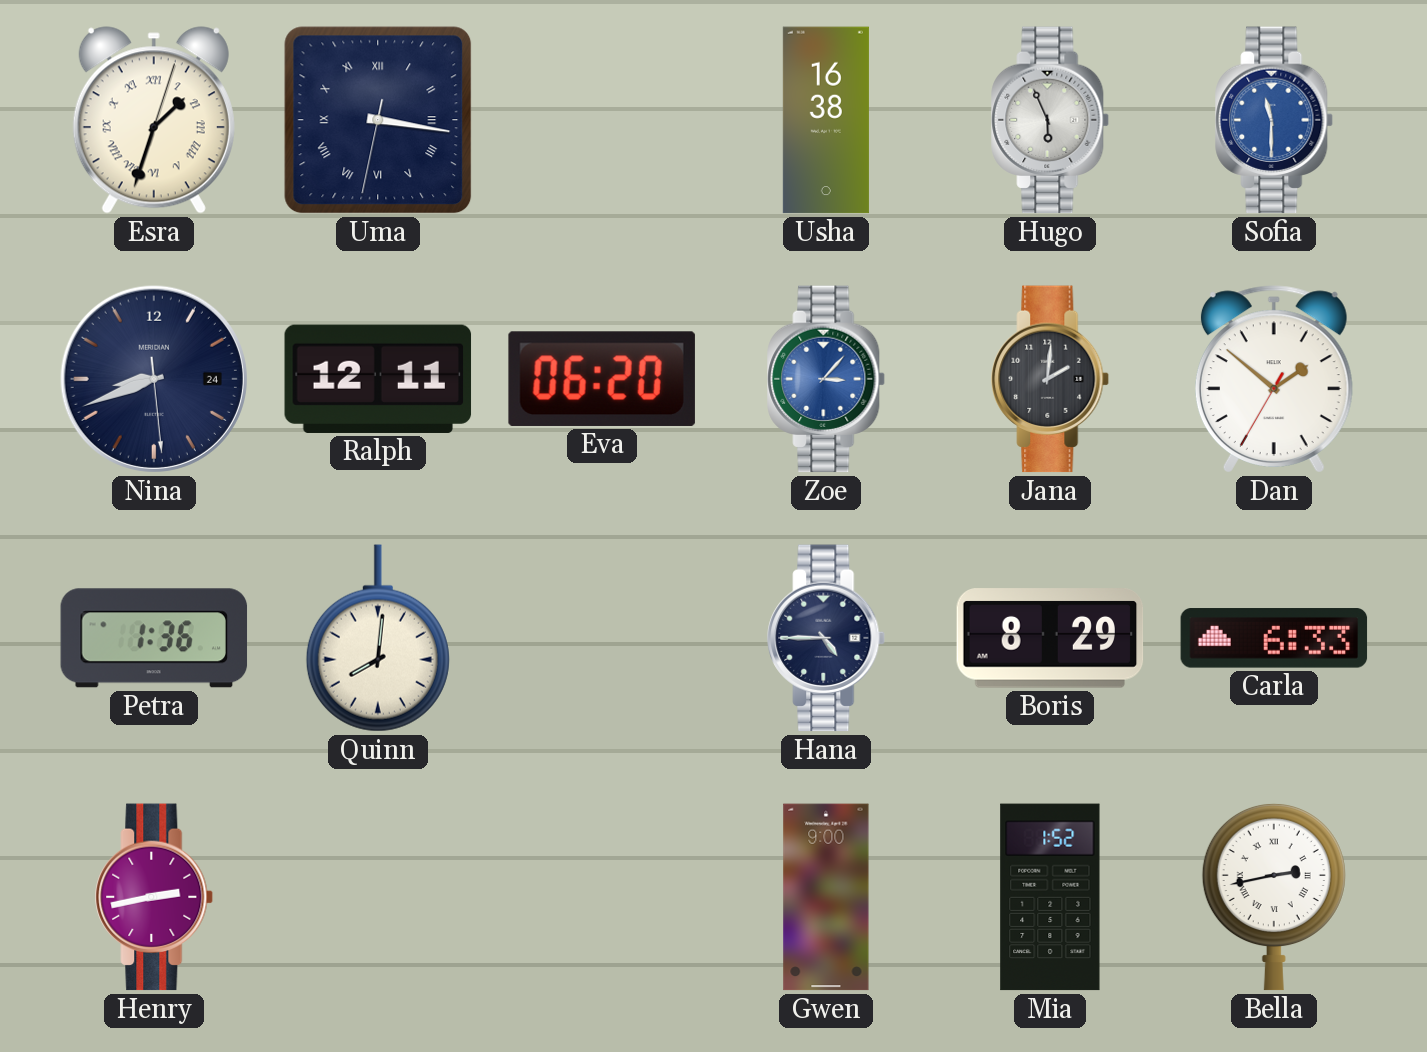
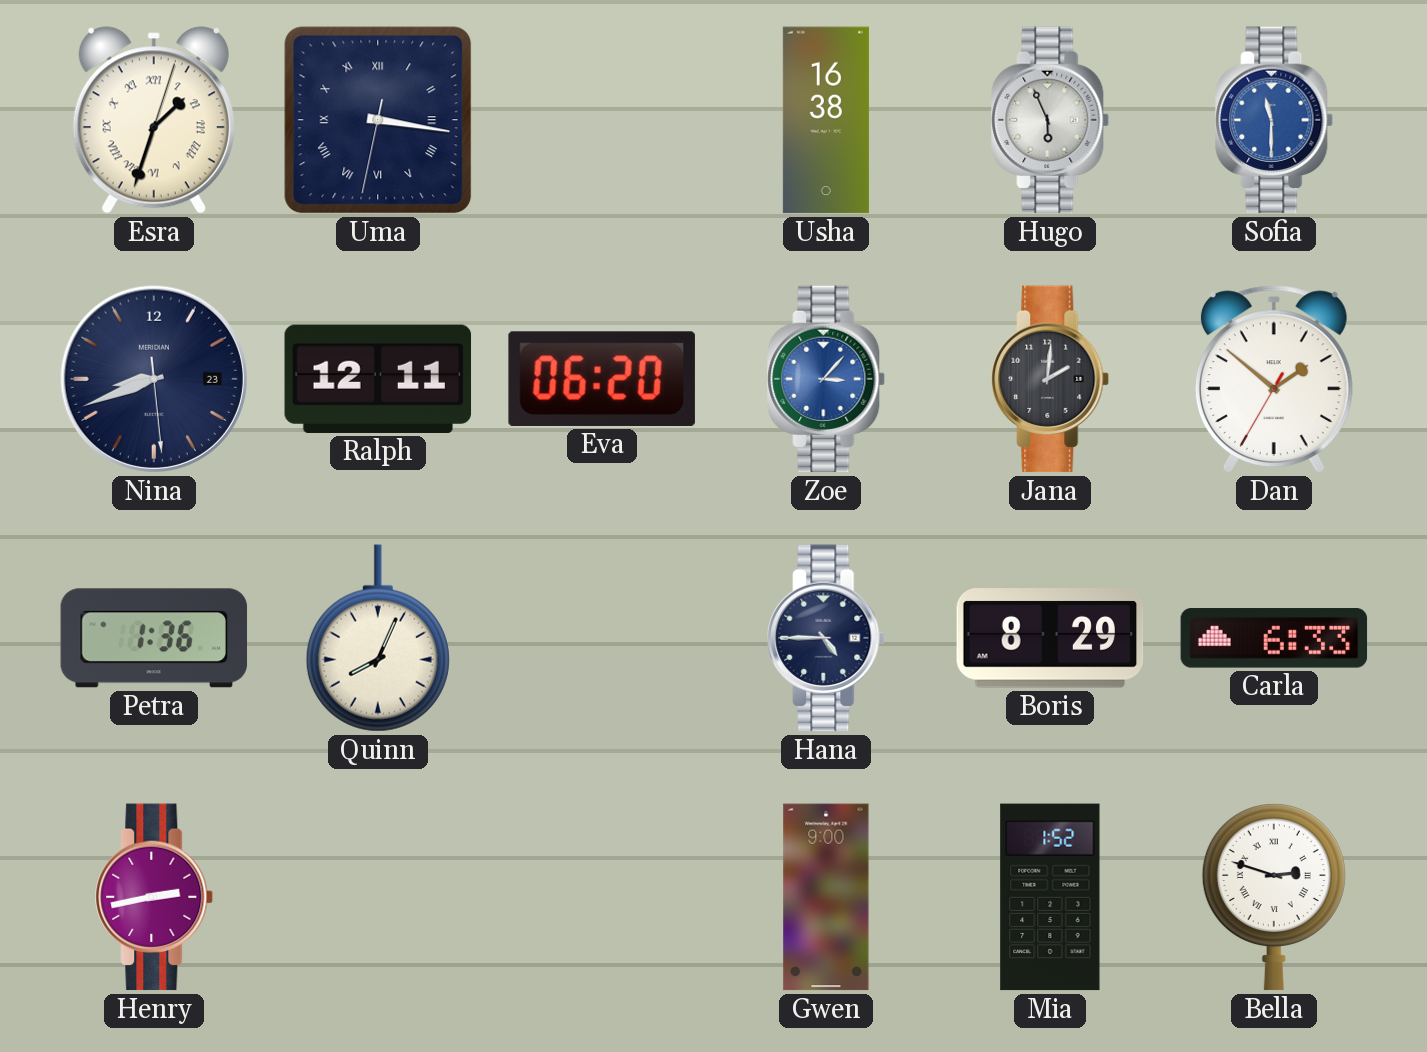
Nina date: 24 -> 23 (154, 379)
Quinn: 8:01 -> 8:04 (378, 638)
Bella: 2:43 -> 2:48 (1274, 897)
